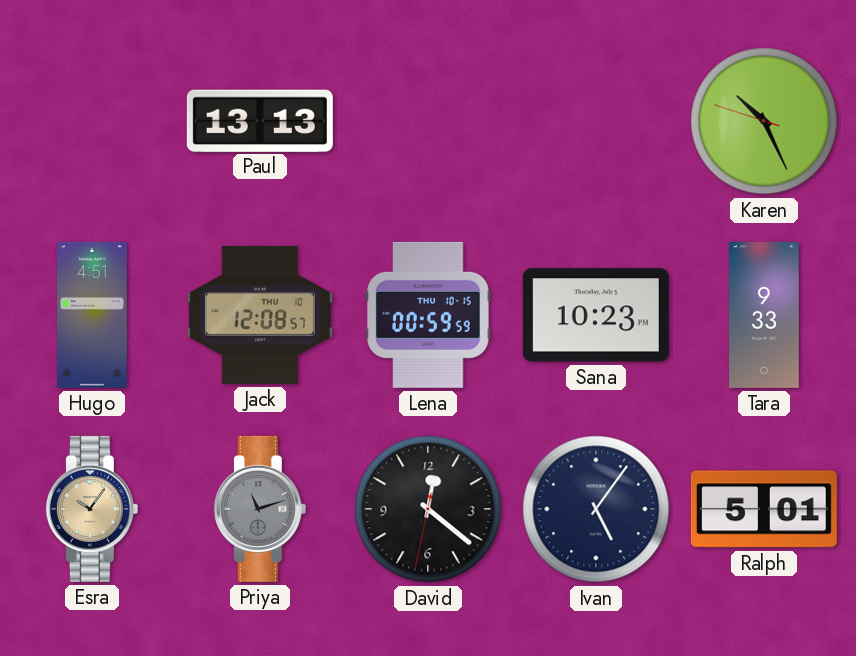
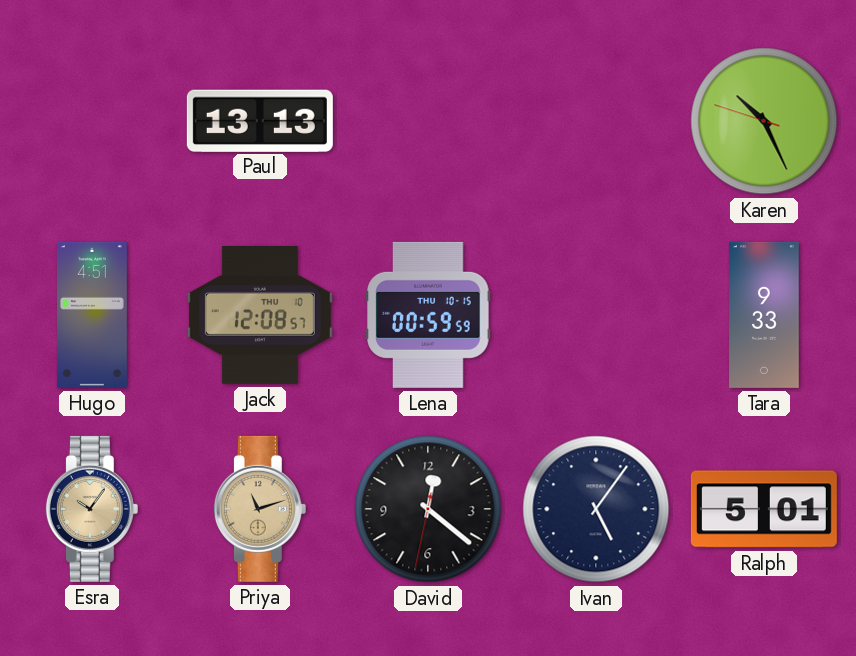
Sana: 10:23 -> none (596, 315)
Priya dial: grey -> champagne (260, 509)
